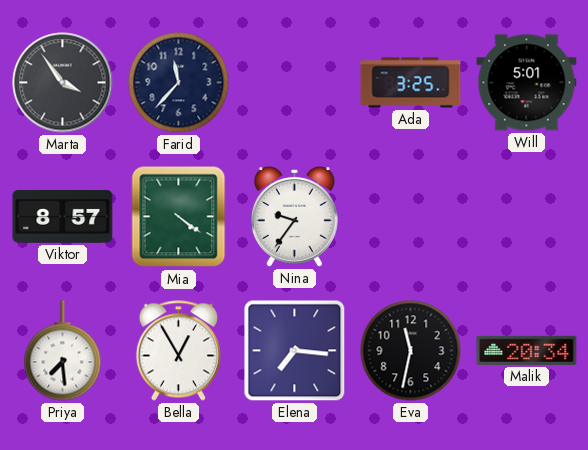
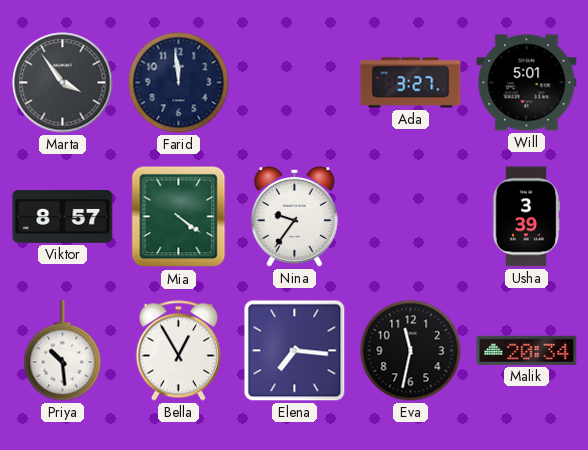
Farid: 11:37 -> 11:59 (179, 83)
Ada: 3:25 -> 3:27 (411, 83)
Usha: none -> 3:39 (526, 217)
Priya: 7:29 -> 10:29 (63, 351)
